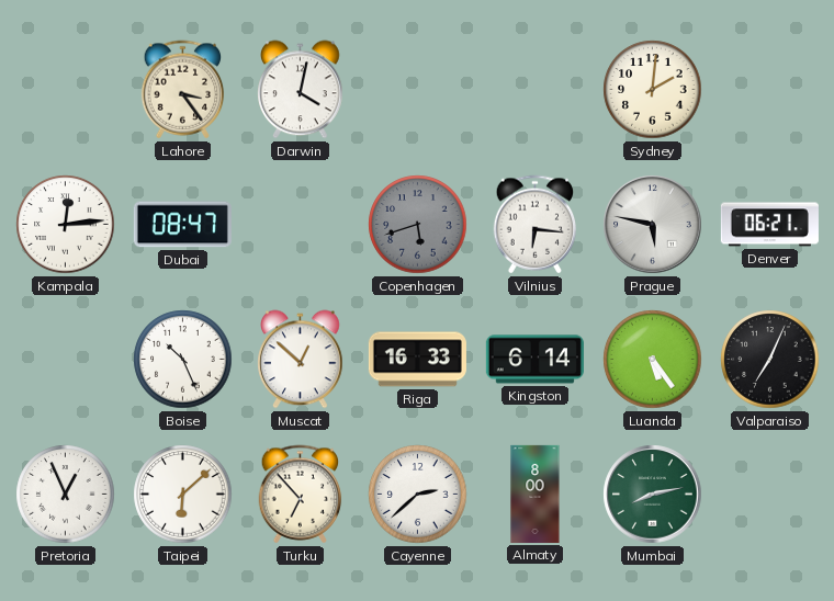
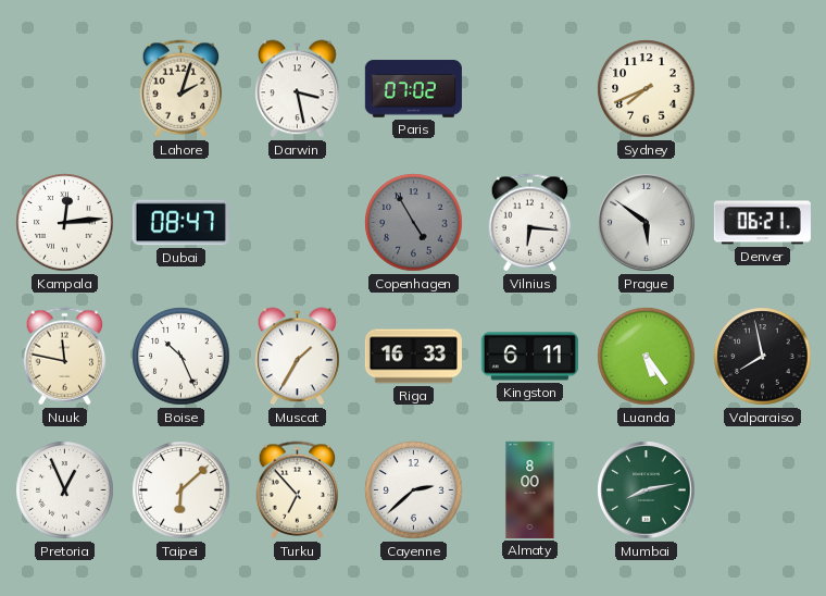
Lahore: 3:24 -> 2:03 (182, 89)
Darwin: 4:02 -> 3:28 (298, 89)
Paris: none -> 07:02 (413, 89)
Sydney: 2:01 -> 7:41 (647, 89)
Copenhagen: 5:42 -> 4:55 (414, 223)
Prague: 5:47 -> 5:51 (647, 223)
Nuuk: none -> 11:47 (65, 357)
Muscat: 12:52 -> 1:35 (298, 357)
Kingston: 6:14 -> 6:11 (529, 357)
Valparaiso: 7:04 -> 7:58 (763, 357)
